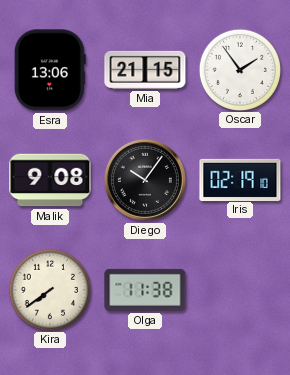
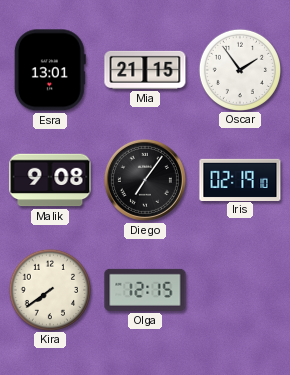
Esra: 13:06 -> 13:01 (50, 70)
Diego: 10:06 -> 7:06 (145, 180)
Olga: 11:38 -> 12:15 (145, 290)
